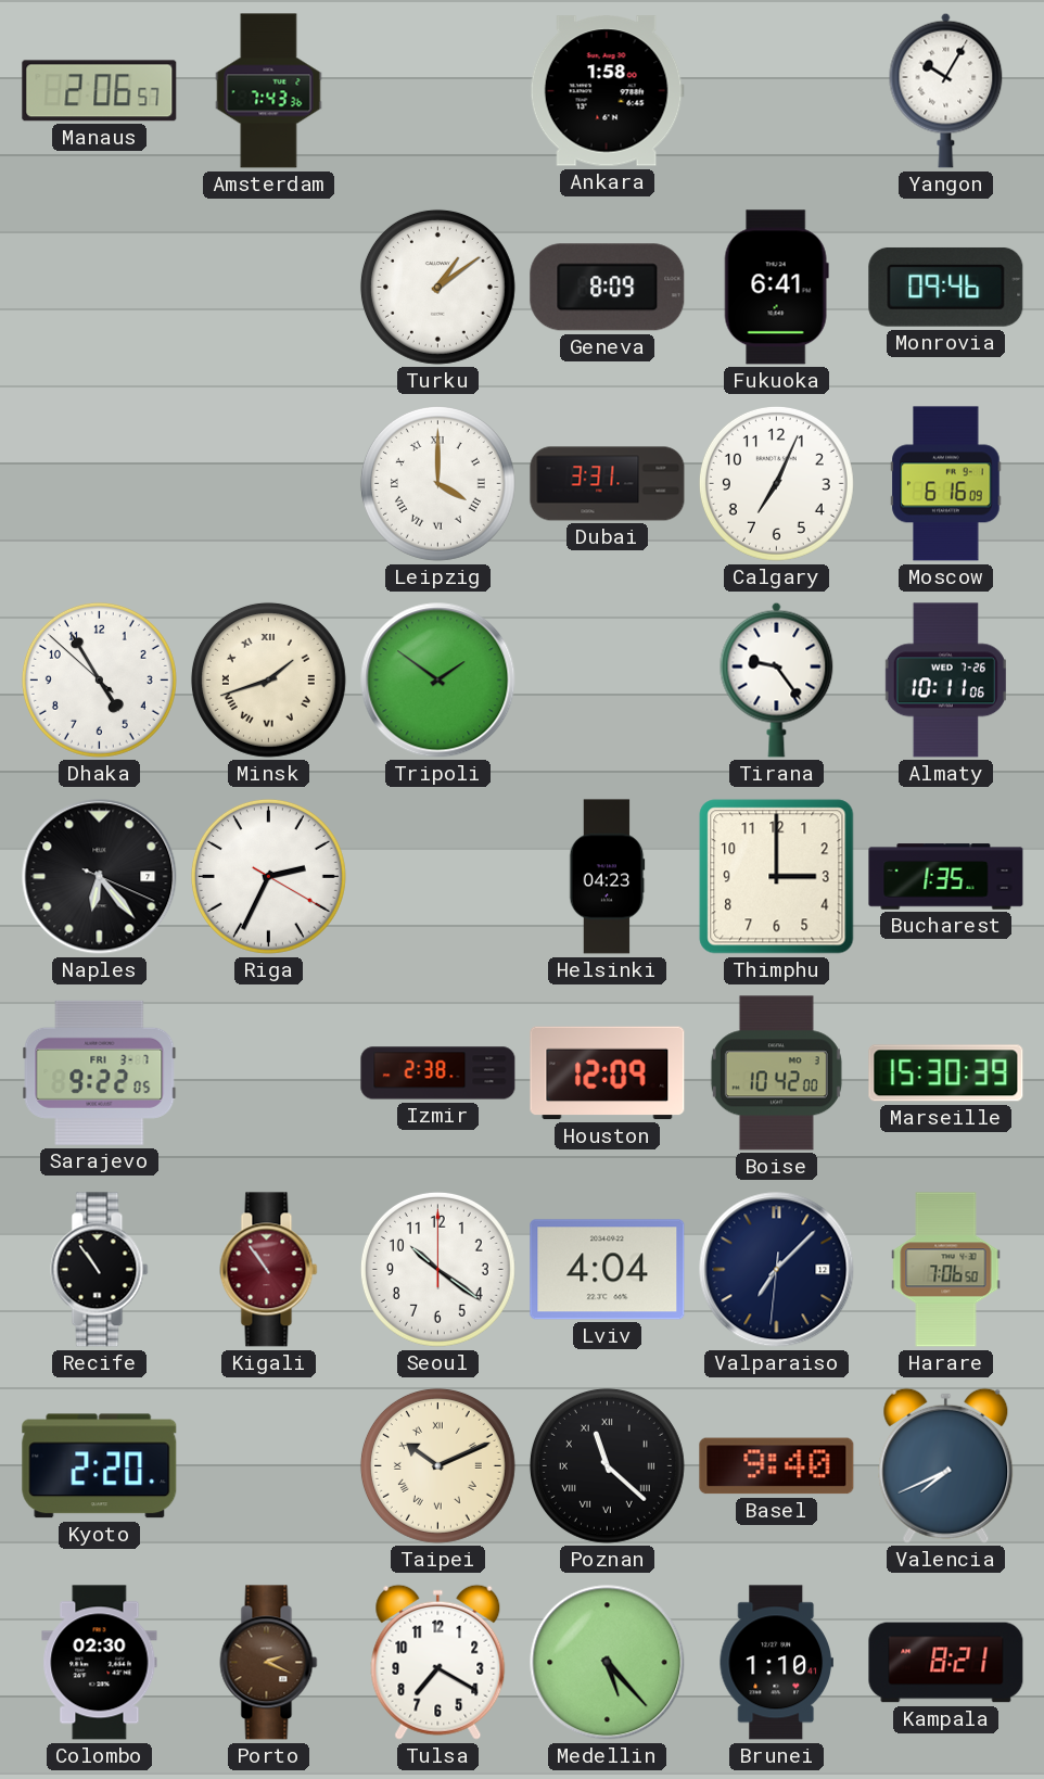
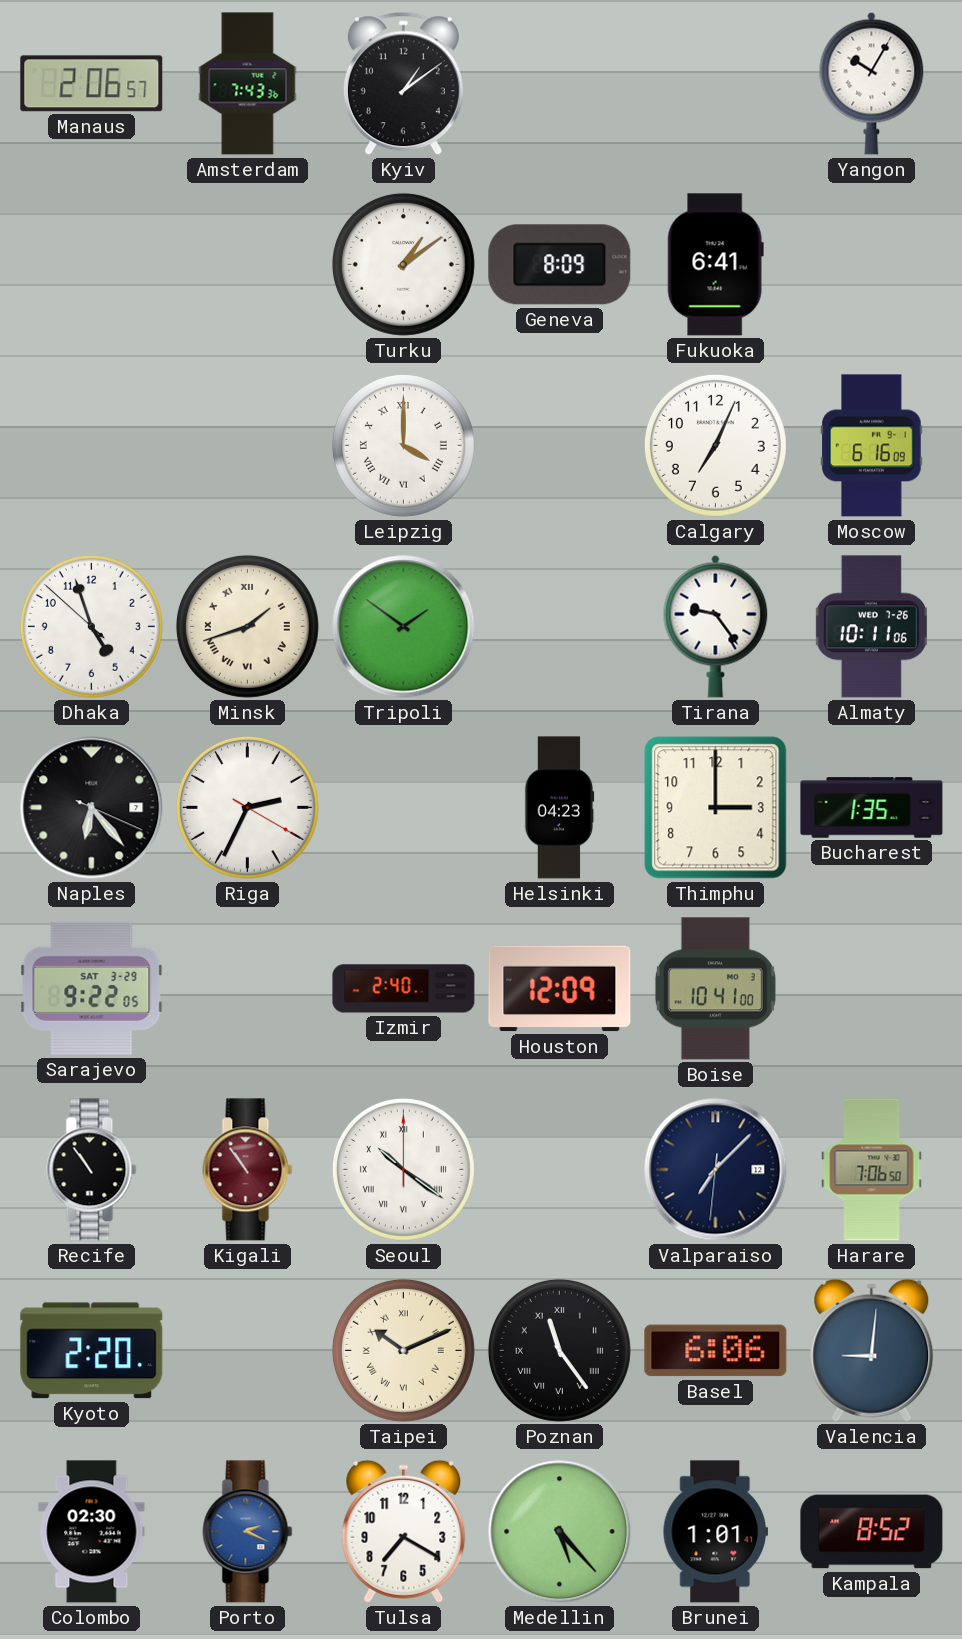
Kyiv: none -> 1:09 (403, 84)
Ankara: 1:58 -> none (607, 91)
Monrovia: 09:46 -> none (946, 287)
Dubai: 3:31 -> none (608, 484)
Dhaka: 4:54 -> 4:56 (91, 626)
Sarajevo date: FRI 3-7 -> SAT 3-29 (92, 988)
Izmir: 2:38 -> 2:40 (404, 989)
Boise: 10:42 -> 10:41 (715, 989)
Marseille: 15:30 -> none (946, 1073)
Seoul numerals: Arabic -> Roman (403, 1169)
Lviv: 4:04 -> none (608, 1270)
Poznan: 11:22 -> 11:24 (559, 1350)
Basel: 9:40 -> 6:06 (716, 1351)
Valencia: 7:41 -> 9:01 (872, 1350)
Porto dial: brown -> blue (248, 1532)
Brunei: 1:10 -> 1:01 (715, 1532)
Kampala: 8:21 -> 8:52 (872, 1532)
